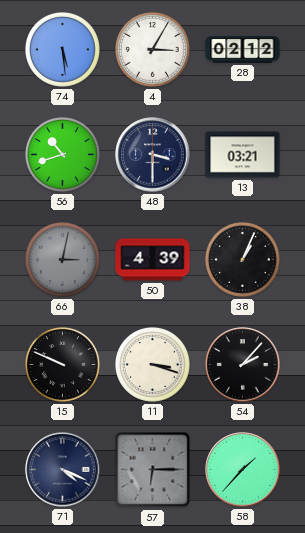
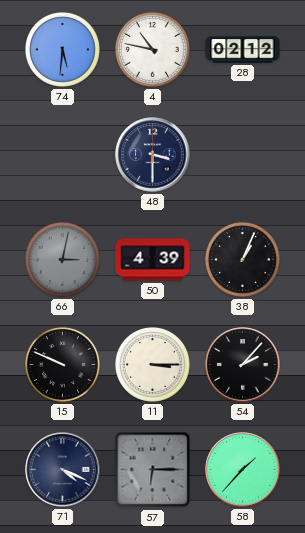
74: 5:29 -> 5:31 (62, 49)
4: 3:05 -> 10:47 (152, 49)
56: 10:42 -> none (62, 154)
13: 03:21 -> none (243, 155)
11: 3:18 -> 3:15 (152, 364)
